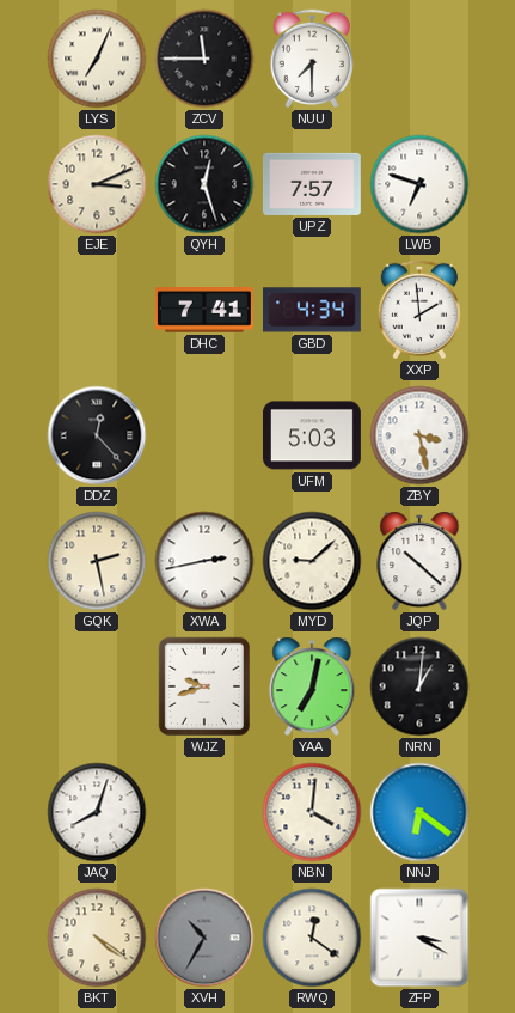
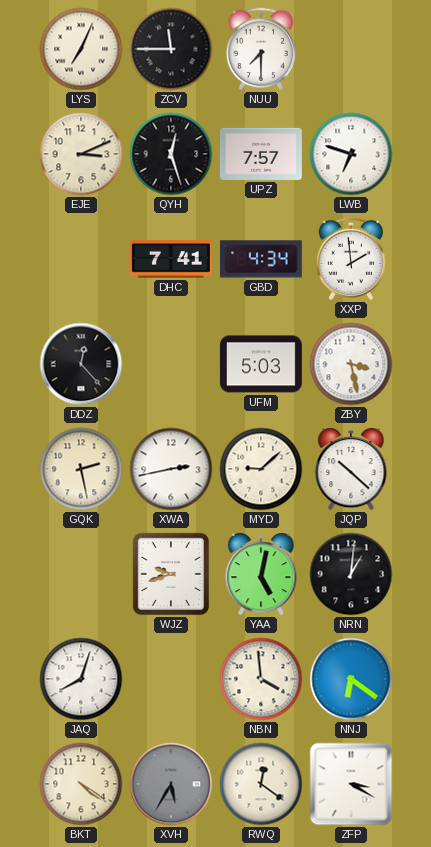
YAA: 7:02 -> 5:02 (261, 574)
NBN: 4:01 -> 3:59 (261, 679)
XVH: 10:35 -> 5:35 (171, 784)
